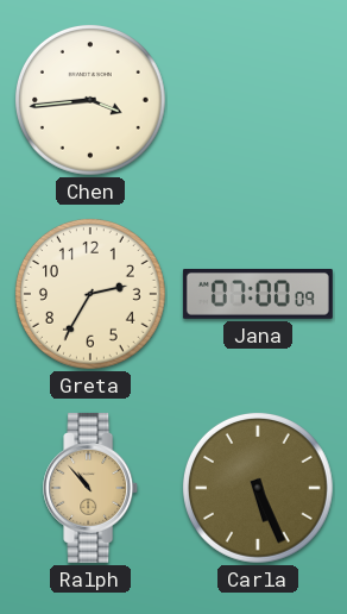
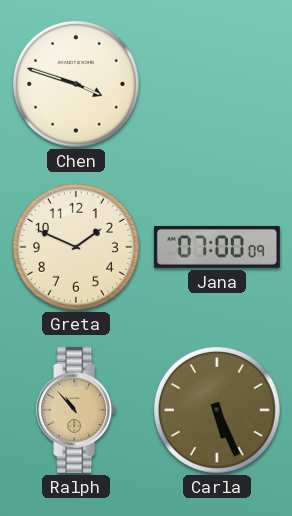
Chen: 3:44 -> 3:48 (76, 84)
Greta: 2:35 -> 1:49 (76, 247)
